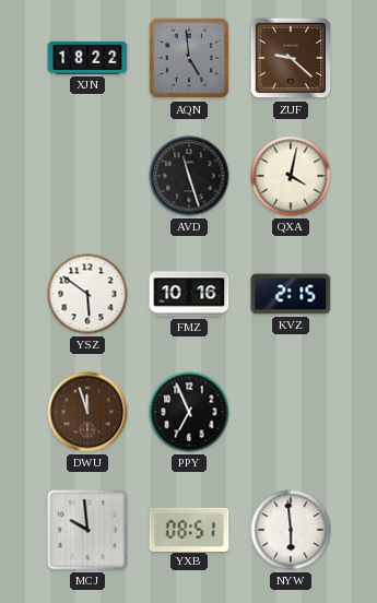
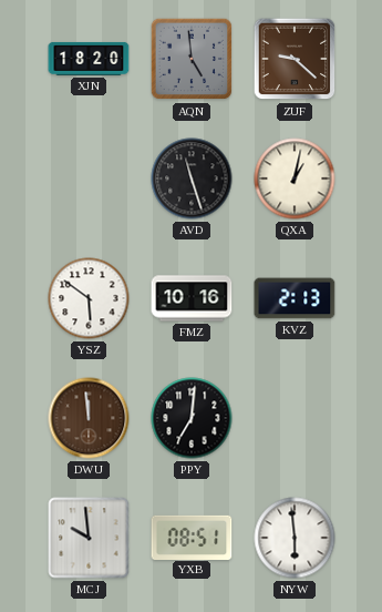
XJN: 18:22 -> 18:20 (89, 59)
QXA: 4:02 -> 1:02 (295, 178)
KVZ: 2:15 -> 2:13 (295, 298)
DWU: 11:57 -> 11:59 (89, 418)
PPY: 6:56 -> 7:01 (192, 418)
